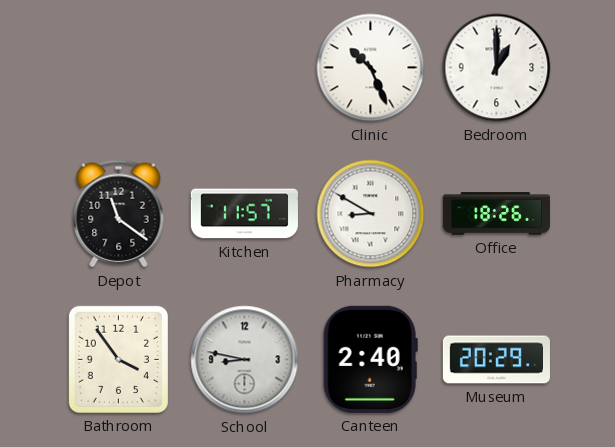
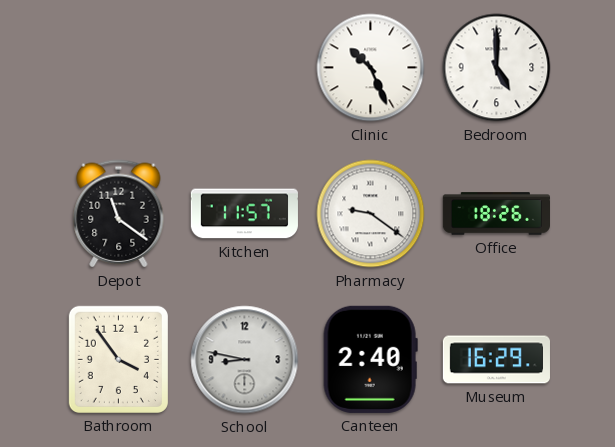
Bedroom: 1:00 -> 5:00 (497, 68)
Pharmacy: 8:50 -> 9:21 (371, 214)
Museum: 20:29 -> 16:29 (496, 360)
